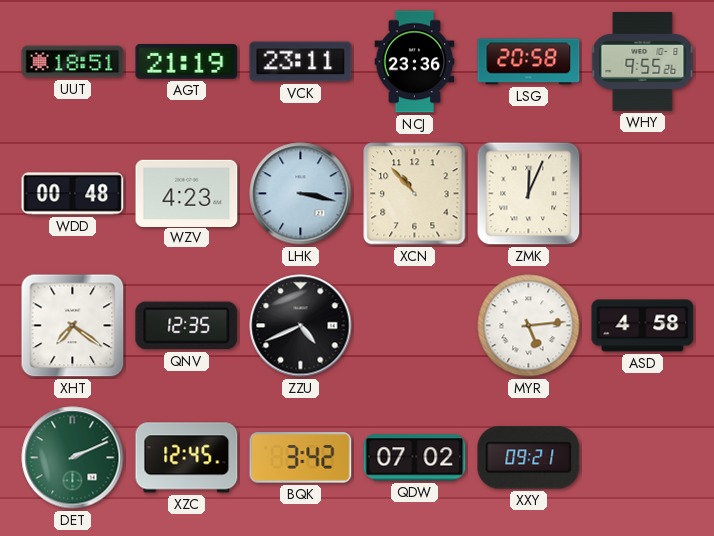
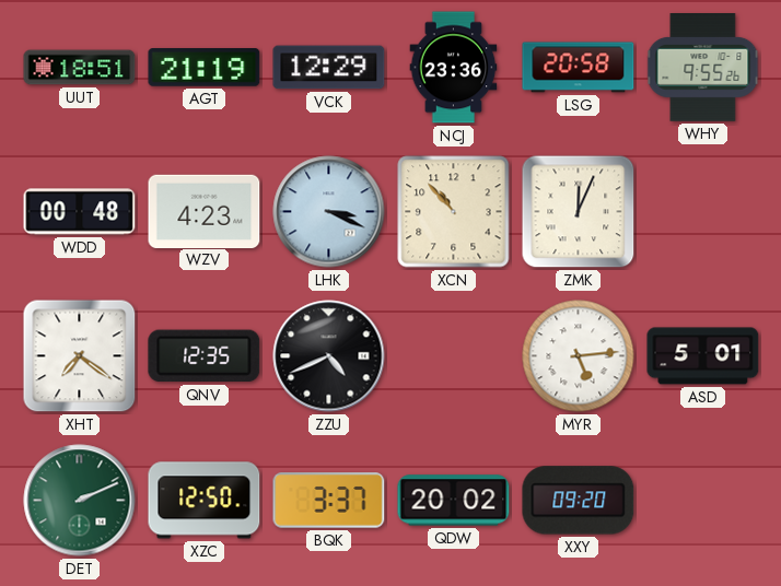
VCK: 23:11 -> 12:29 (329, 68)
LHK: 3:17 -> 3:19 (329, 212)
ASD: 4:58 -> 5:01 (703, 356)
XZC: 12:45 -> 12:50 (205, 501)
BQK: 3:42 -> 3:37 (329, 501)
QDW: 07:02 -> 20:02 (454, 501)
XXY: 09:21 -> 09:20 (579, 501)
